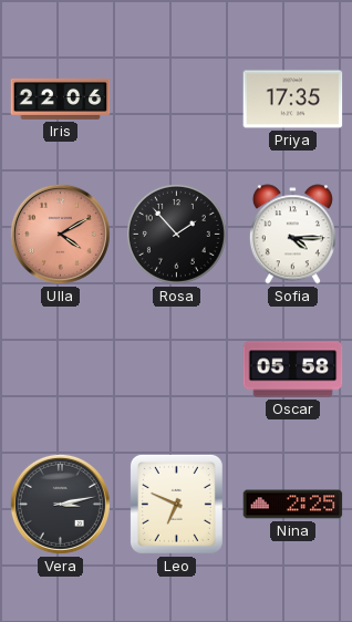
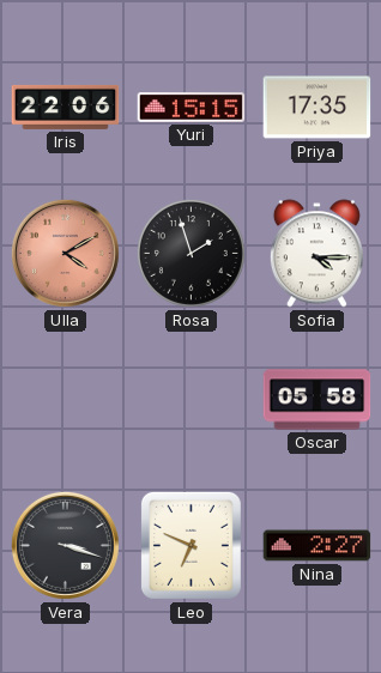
Yuri: none -> 15:15 (192, 108)
Rosa: 1:53 -> 1:57 (190, 253)
Vera: 3:13 -> 3:18 (65, 545)
Nina: 2:25 -> 2:27 (317, 546)
